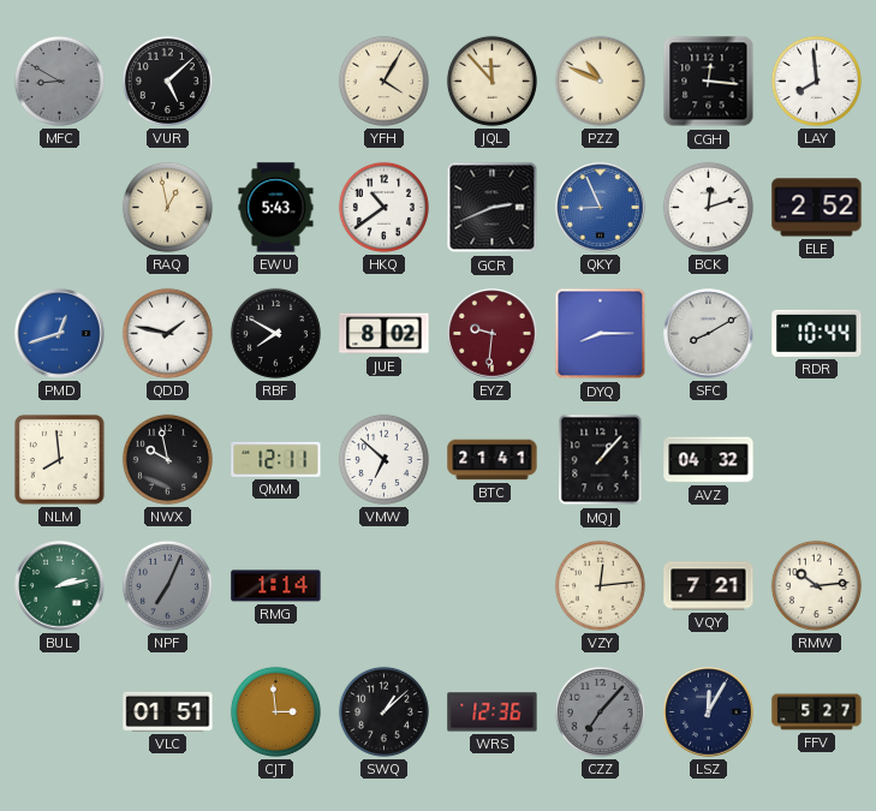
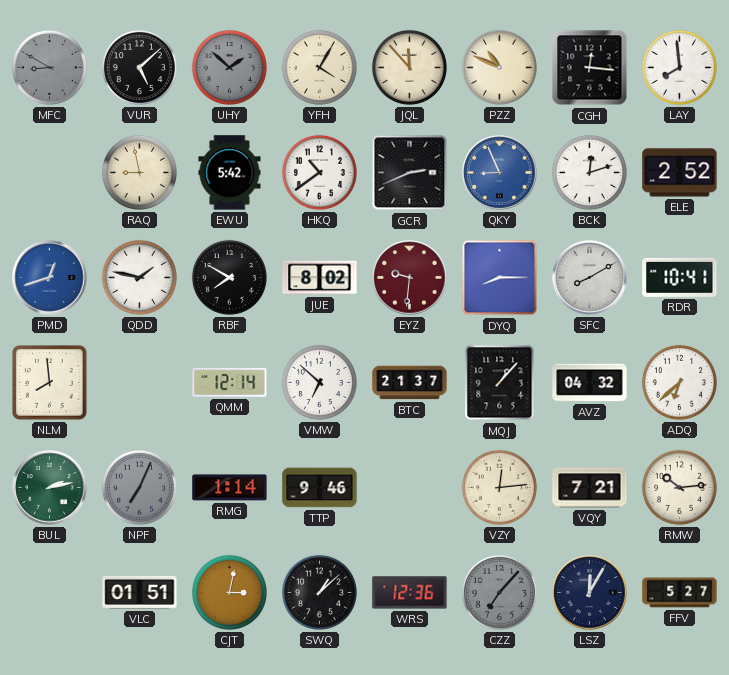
UHY: none -> 1:52 (229, 67)
RAQ: 12:58 -> 8:58 (139, 172)
EWU: 5:43 -> 5:42 (230, 173)
RDR: 10:44 -> 10:41 (680, 277)
NWX: 9:58 -> none (167, 459)
QMM: 12:11 -> 12:14 (230, 382)
BTC: 21:41 -> 21:37 (410, 383)
ADQ: none -> 6:38 (679, 382)
TTP: none -> 9:46 (320, 488)
CJT: 2:59 -> 3:02 (229, 592)
